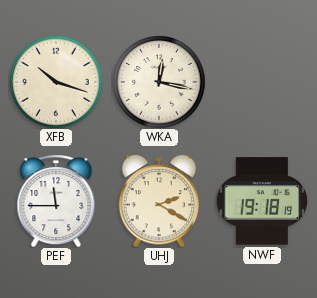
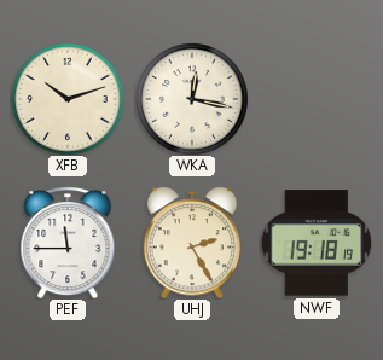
XFB: 10:18 -> 10:12 (68, 99)
UHJ: 2:20 -> 2:25 (191, 243)
